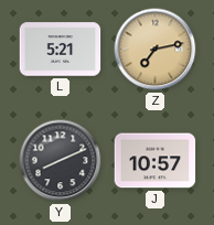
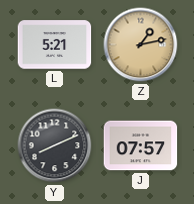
Z: 7:13 -> 1:13 (141, 45)
J: 10:57 -> 07:57 (141, 146)
